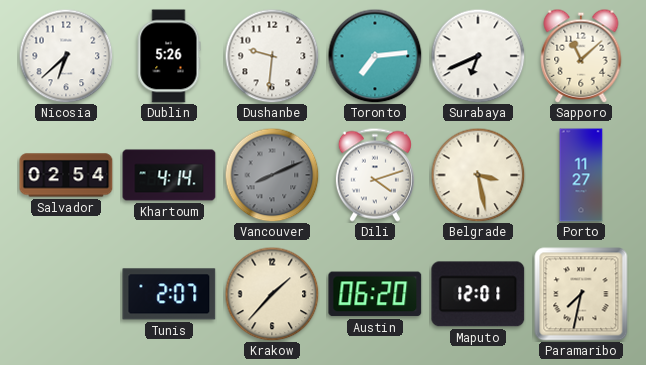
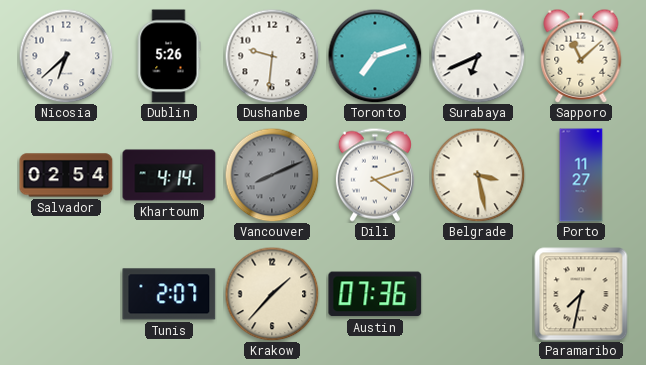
Toronto: 7:14 -> 7:12 (375, 56)
Austin: 06:20 -> 07:36 (375, 294)
Maputo: 12:01 -> none (478, 294)
